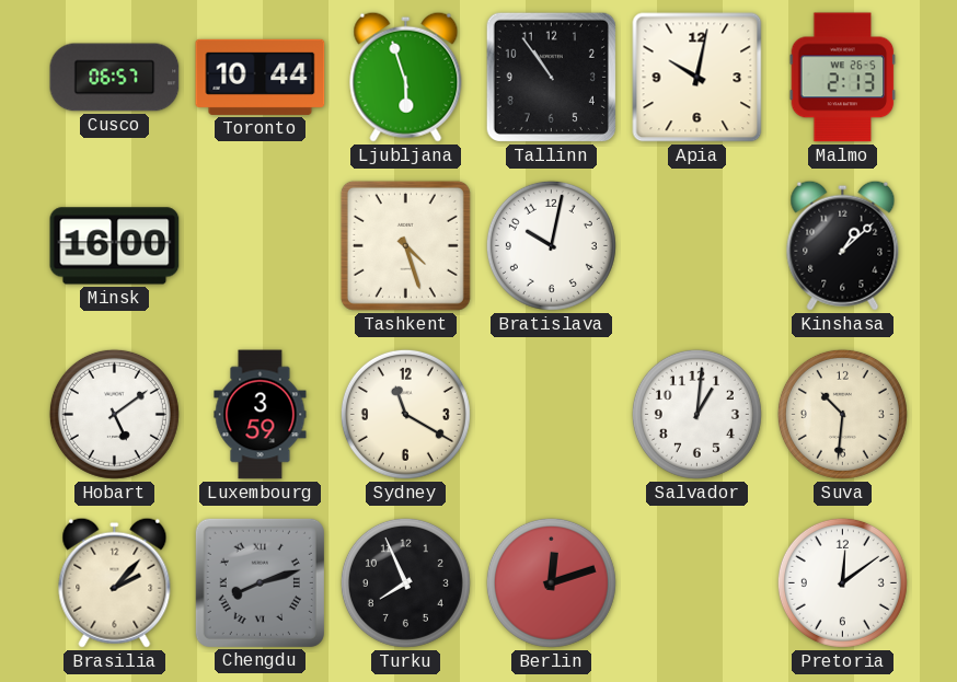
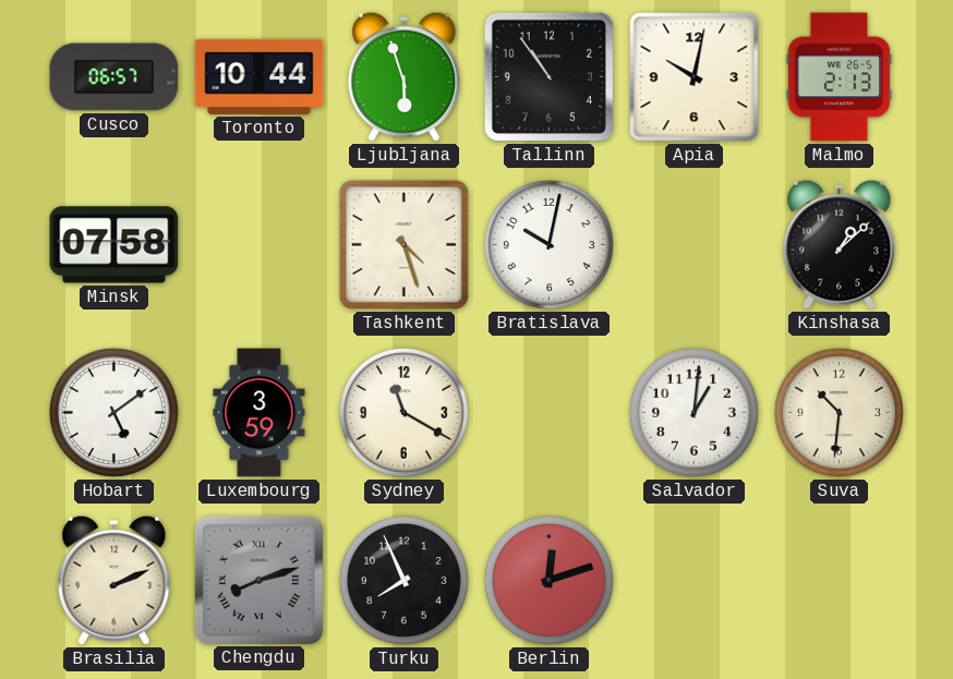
Minsk: 16:00 -> 07:58 (114, 245)
Brasilia: 2:07 -> 2:11 (114, 580)
Pretoria: 12:09 -> none (842, 582)
